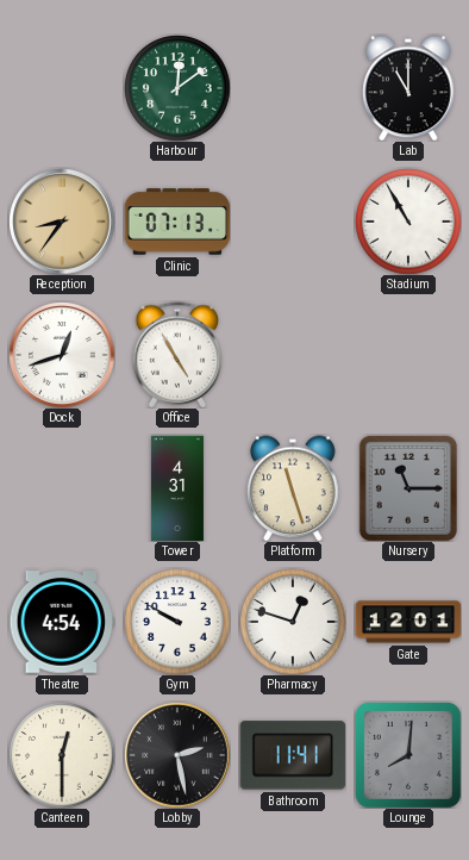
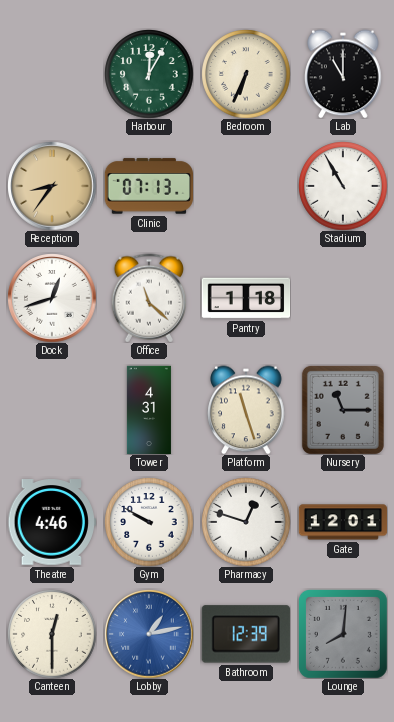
Harbour: 12:09 -> 12:05 (149, 74)
Bedroom: none -> 6:34 (246, 74)
Office: 4:55 -> 11:22 (148, 298)
Pantry: none -> 1:18 (246, 298)
Theatre: 4:54 -> 4:46 (51, 522)
Lobby: 2:28 -> 1:13 (149, 634)
Lobby dial: black -> blue (149, 634)
Bathroom: 11:41 -> 12:39 (246, 634)
